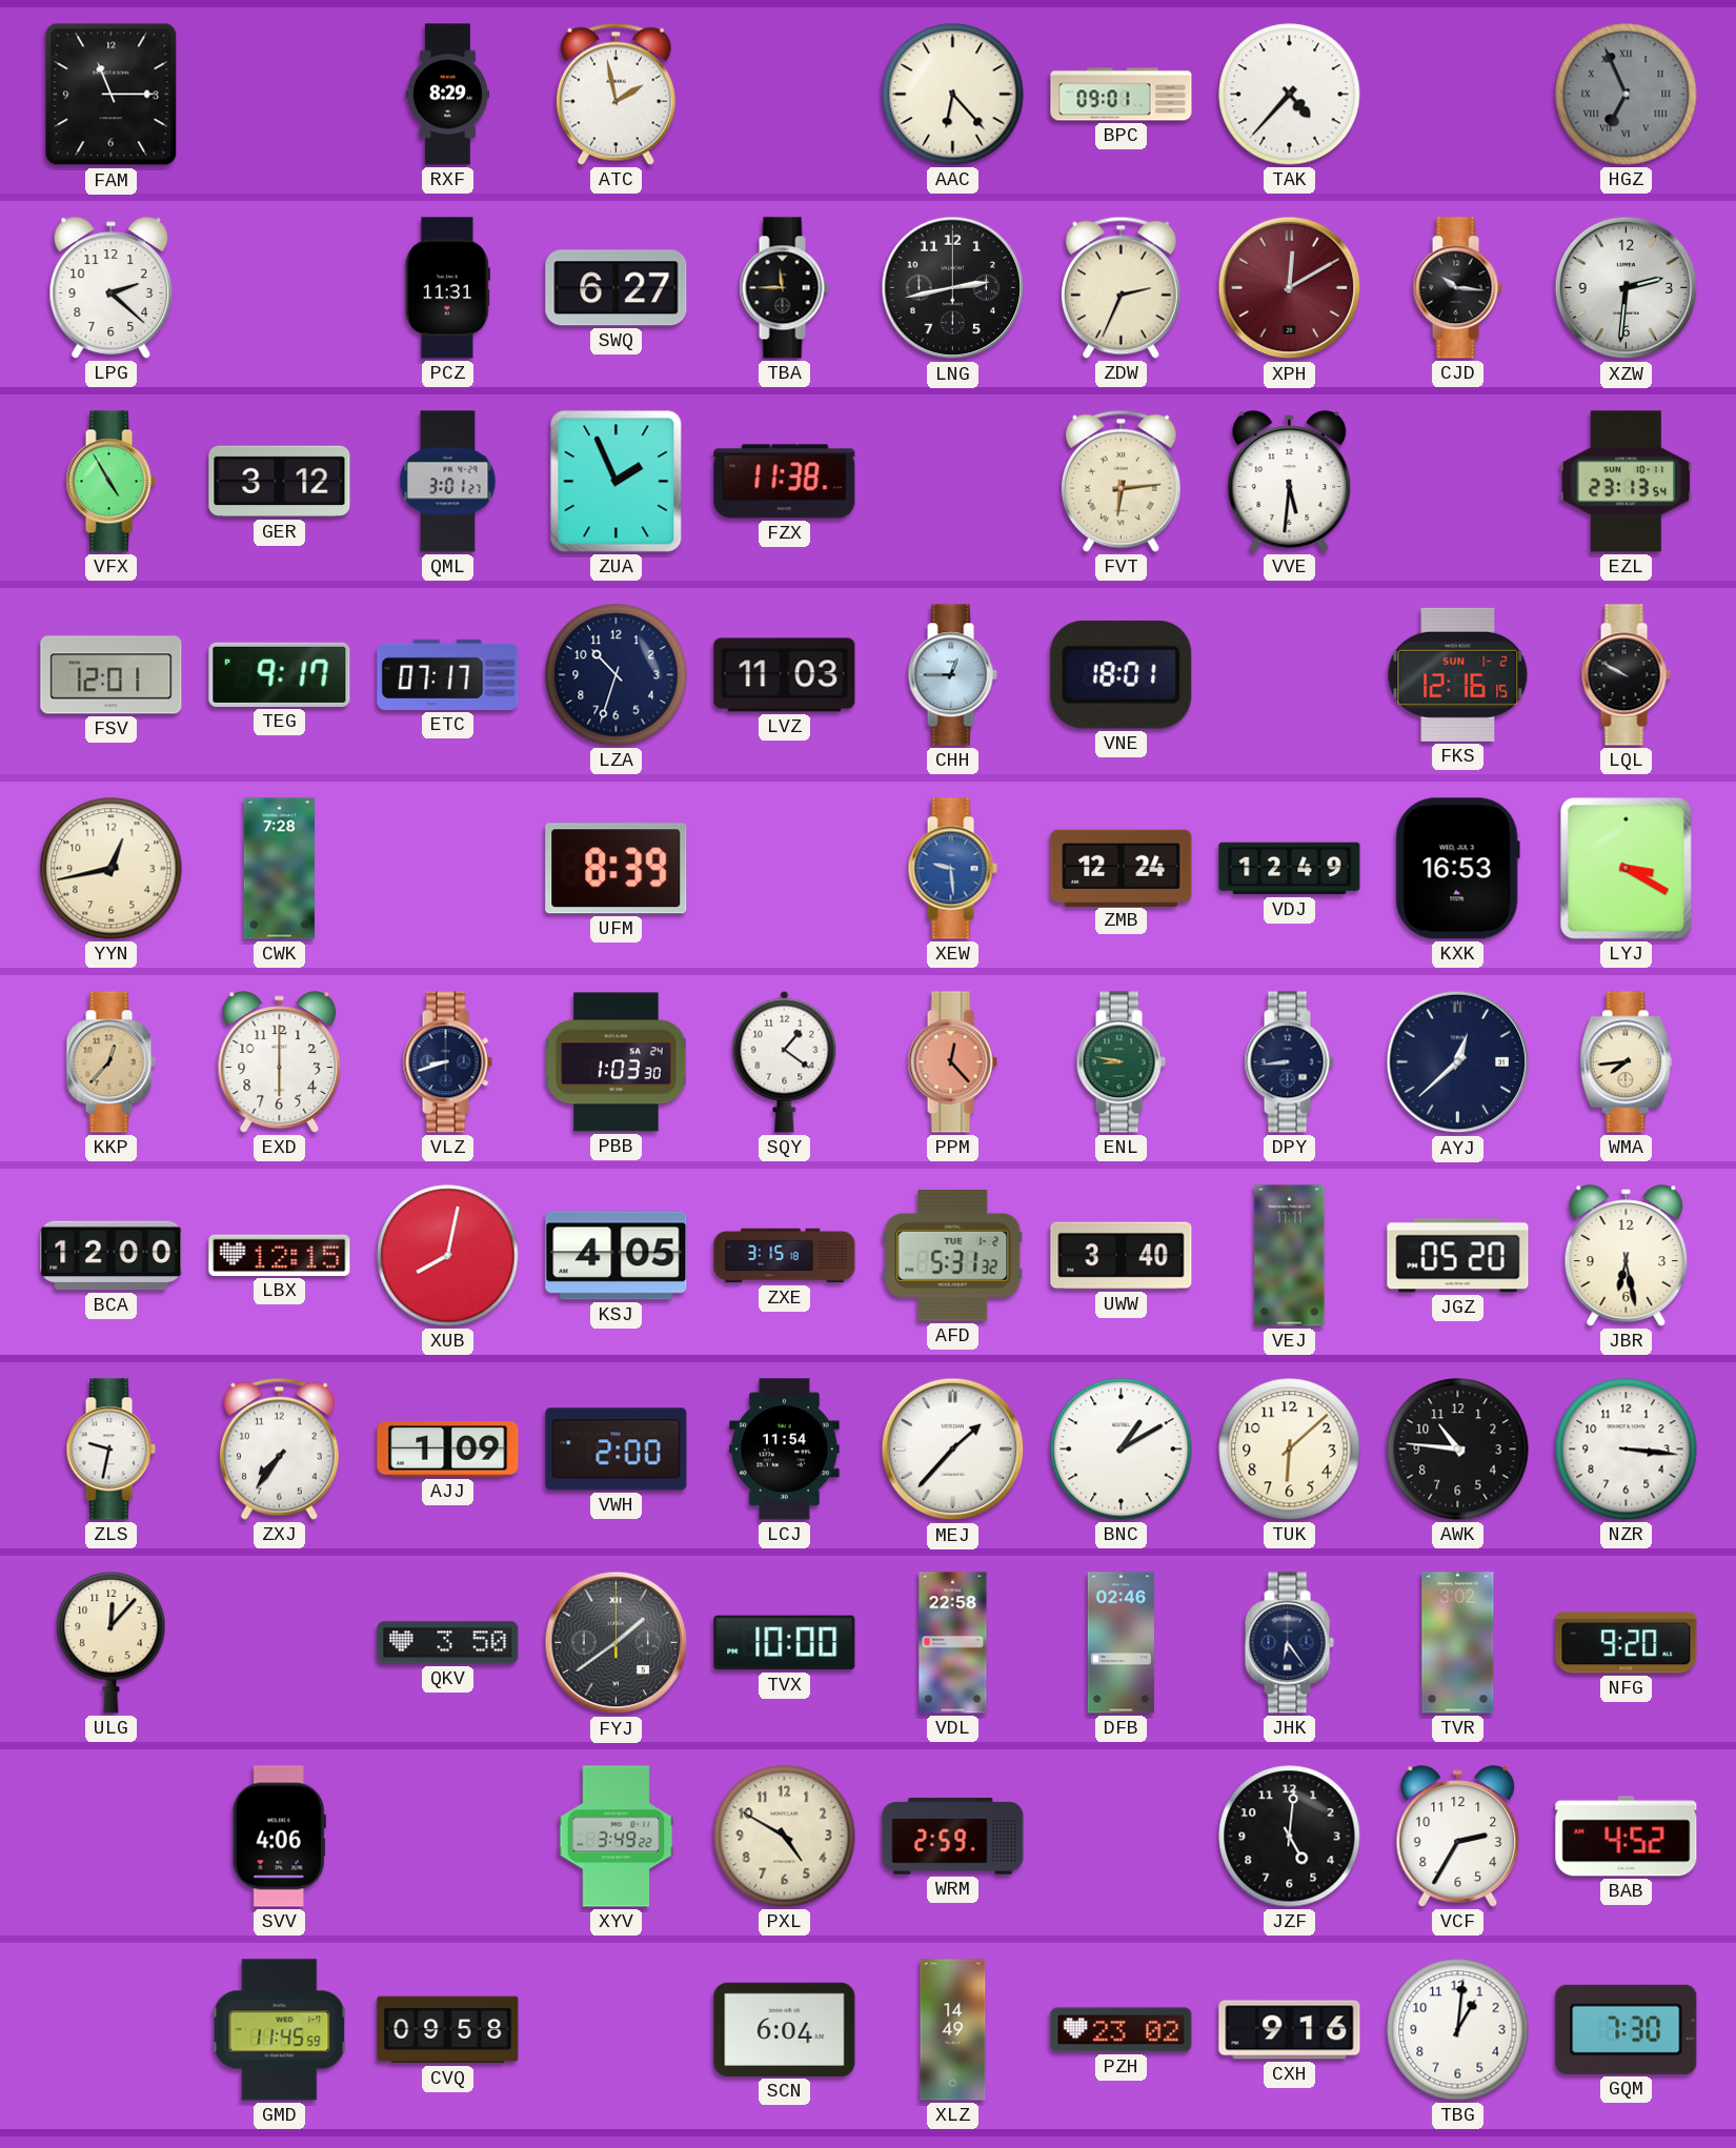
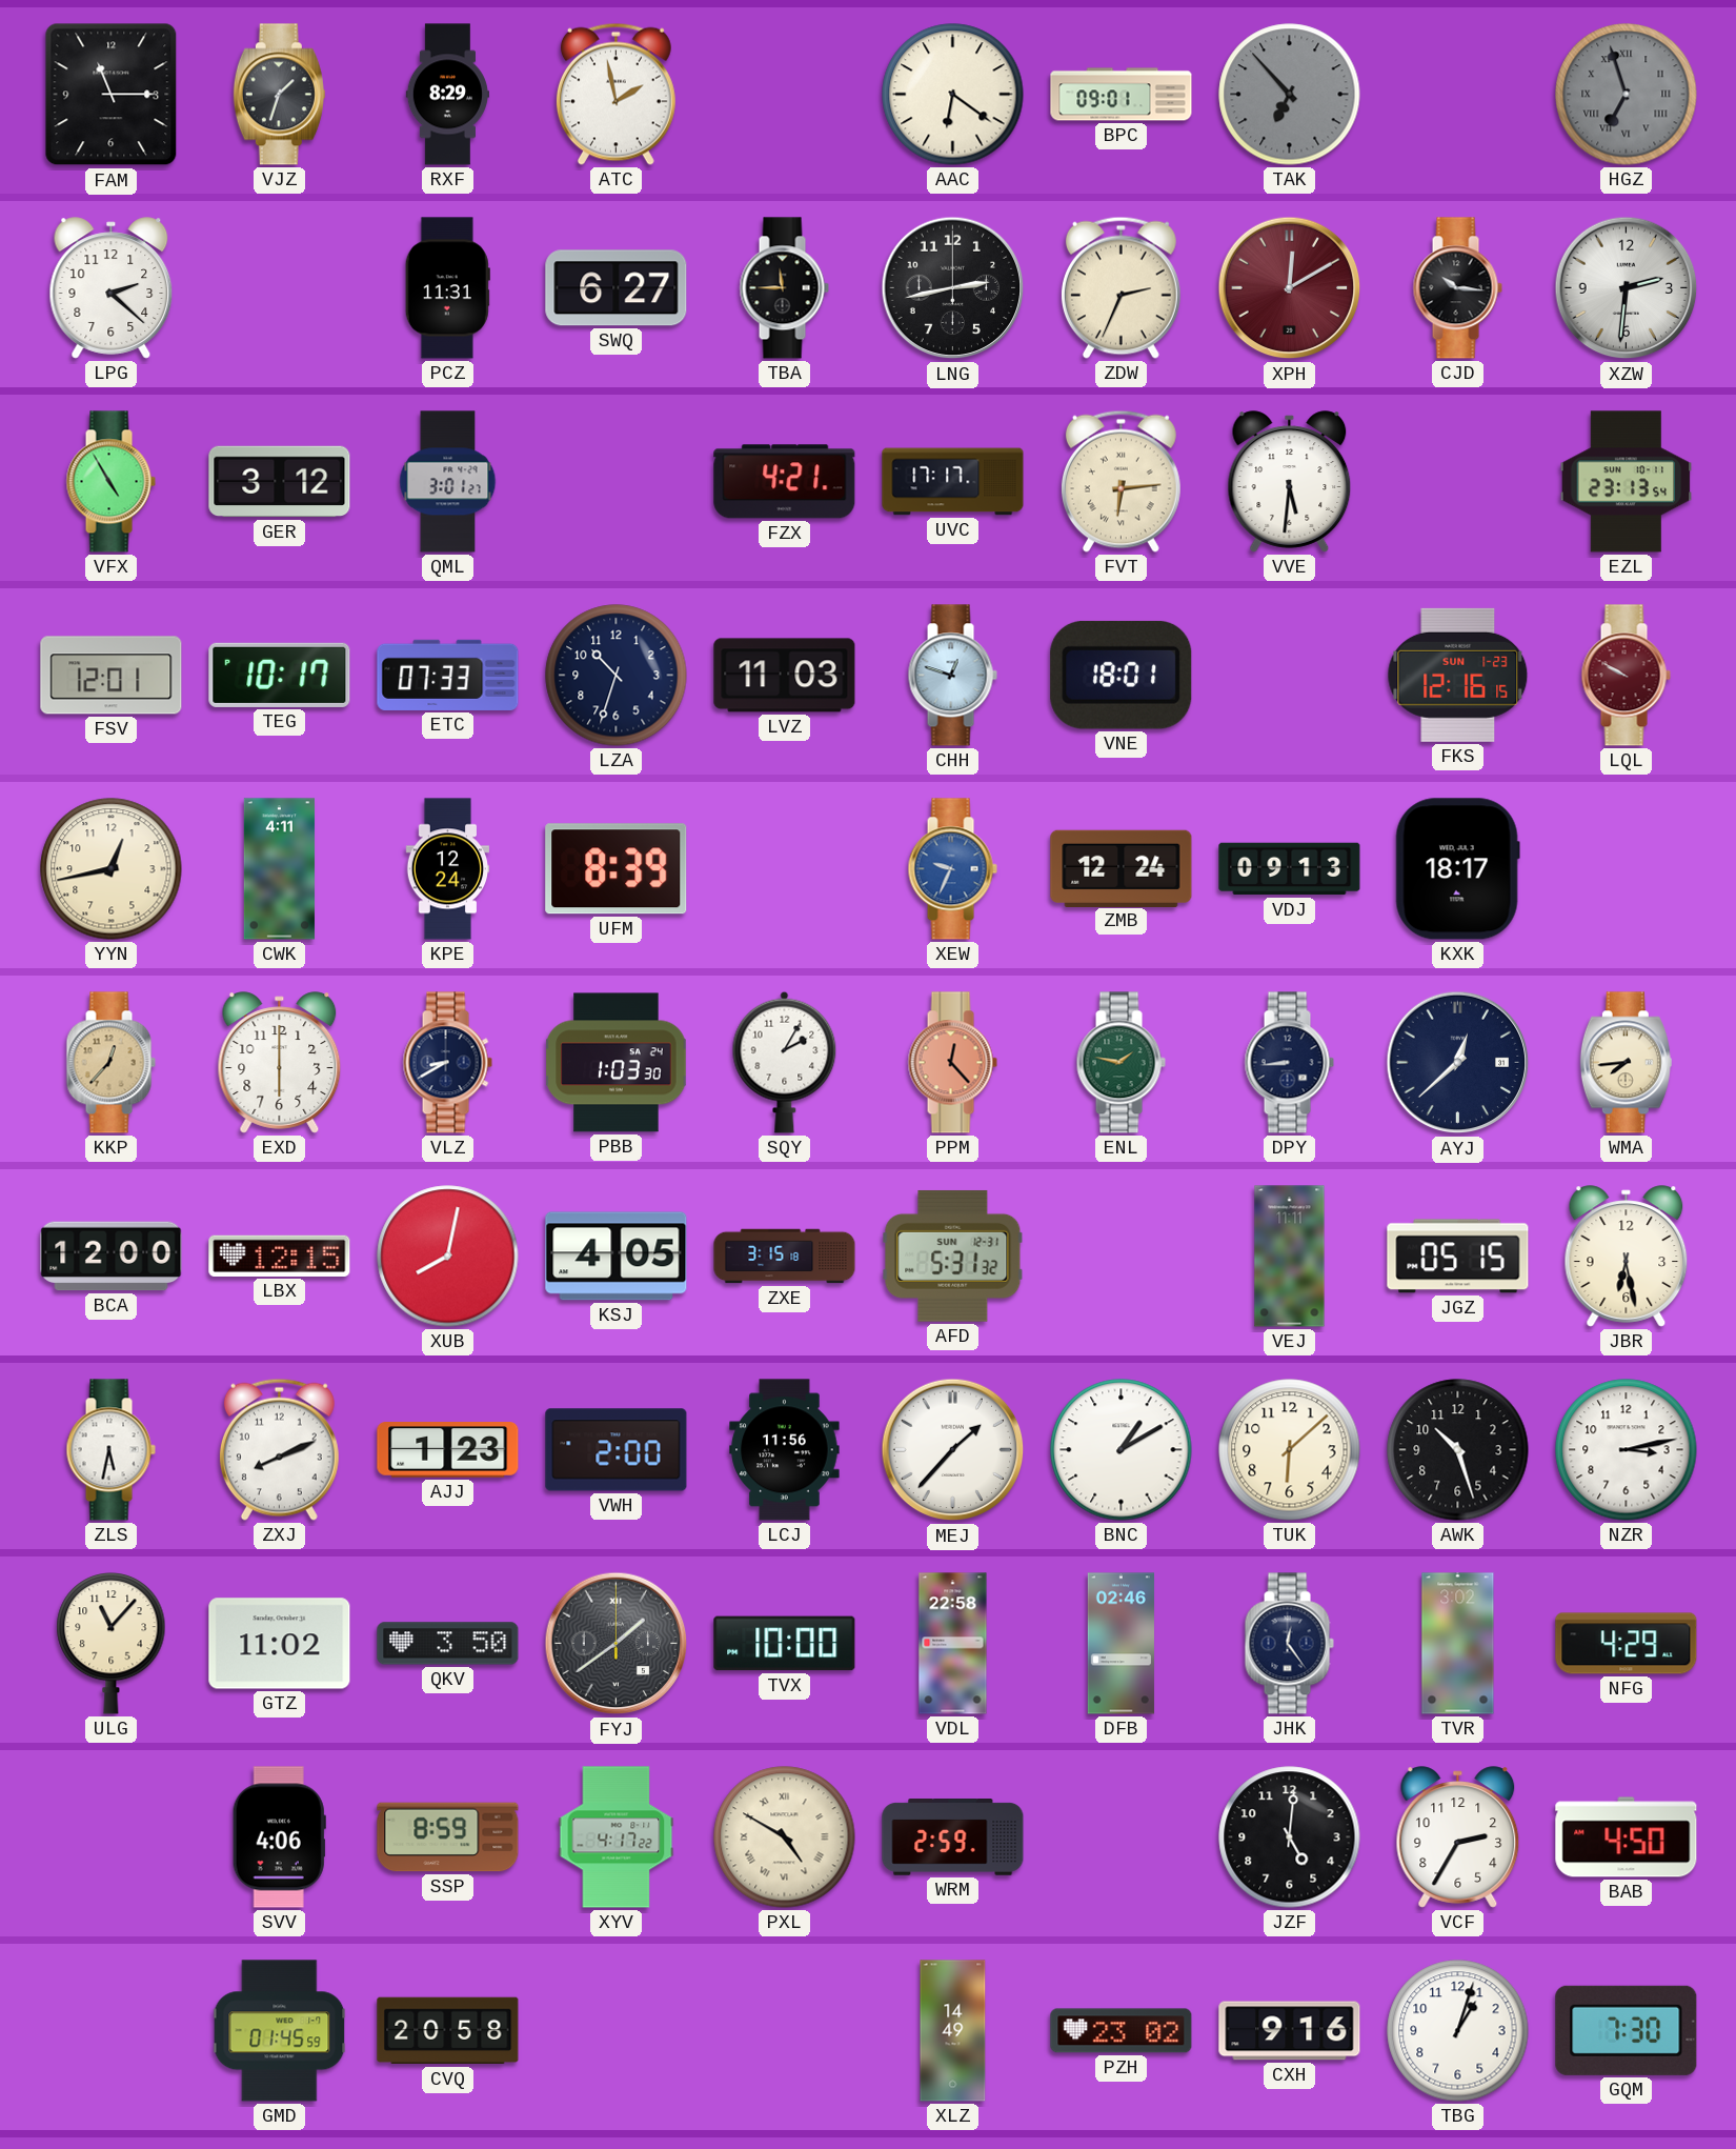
VJZ: none -> 1:33 (279, 95)
AAC: 6:23 -> 6:21 (953, 95)
TAK: 4:37 -> 6:53 (1290, 95)
TAK dial: white -> grey (1290, 95)
HGZ: 6:56 -> 6:57 (1627, 95)
ZUA: 1:56 -> none (617, 482)
FZX: 11:38 -> 4:21 (785, 482)
UVC: none -> 17:17 (953, 482)
TEG: 9:17 -> 10:17 (280, 675)
ETC: 07:17 -> 07:33 (448, 675)
CHH: 12:45 -> 12:48 (952, 676)
FKS date: SUN 1-2 -> SUN 1-23 (1458, 675)
LQL dial: black -> burgundy (1626, 676)
CWK: 7:28 -> 4:11 (279, 869)
KPE: none -> 12:24 (448, 869)
XEW: 9:29 -> 9:34 (952, 869)
VDJ: 12:49 -> 09:13 (1290, 869)
KXK: 16:53 -> 18:17 (1457, 869)
LYJ: 3:20 -> none (1627, 869)
VLZ: 8:42 -> 8:40 (447, 1063)
SQY: 1:21 -> 2:05 (785, 1062)
ENL: 8:47 -> 1:47 (1121, 1063)
AFD date: TUE 1-2 -> SUN 12-31 (953, 1256)
UWW: 3:40 -> none (1122, 1256)
JGZ: 05:20 -> 05:15 (1458, 1257)
ZLS: 9:32 -> 5:32 (110, 1450)
ZXJ: 7:36 -> 8:11 (279, 1449)
AJJ: 1:09 -> 1:23 (448, 1450)
LCJ: 11:54 -> 11:56 (785, 1450)
AWK: 10:46 -> 10:27 (1458, 1450)
NZR: 3:16 -> 3:13 (1627, 1450)
ULG: 12:07 -> 11:07 (112, 1644)
GTZ: none -> 11:02 (280, 1644)
JHK: 6:24 -> 12:24 (1289, 1644)
NFG: 9:20 -> 4:29 (1627, 1644)
SSP: none -> 8:59 (448, 1837)
XYV: 3:49 -> 4:17 (617, 1837)
PXL numerals: Arabic -> Roman (785, 1837)
BAB: 4:52 -> 4:50 (1627, 1837)
GMD: 11:45 -> 01:45 (280, 2031)
CVQ: 09:58 -> 20:58 (448, 2031)
SCN: 6:04 -> none (785, 2029)
TBG: 1:01 -> 1:03 (1458, 2031)
